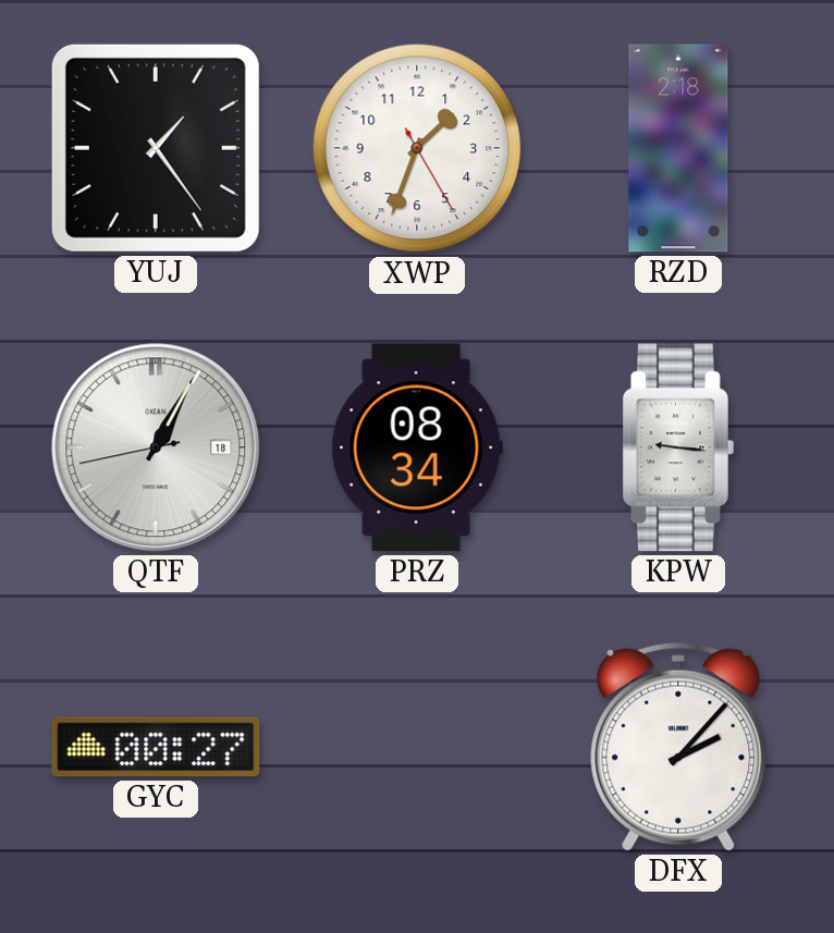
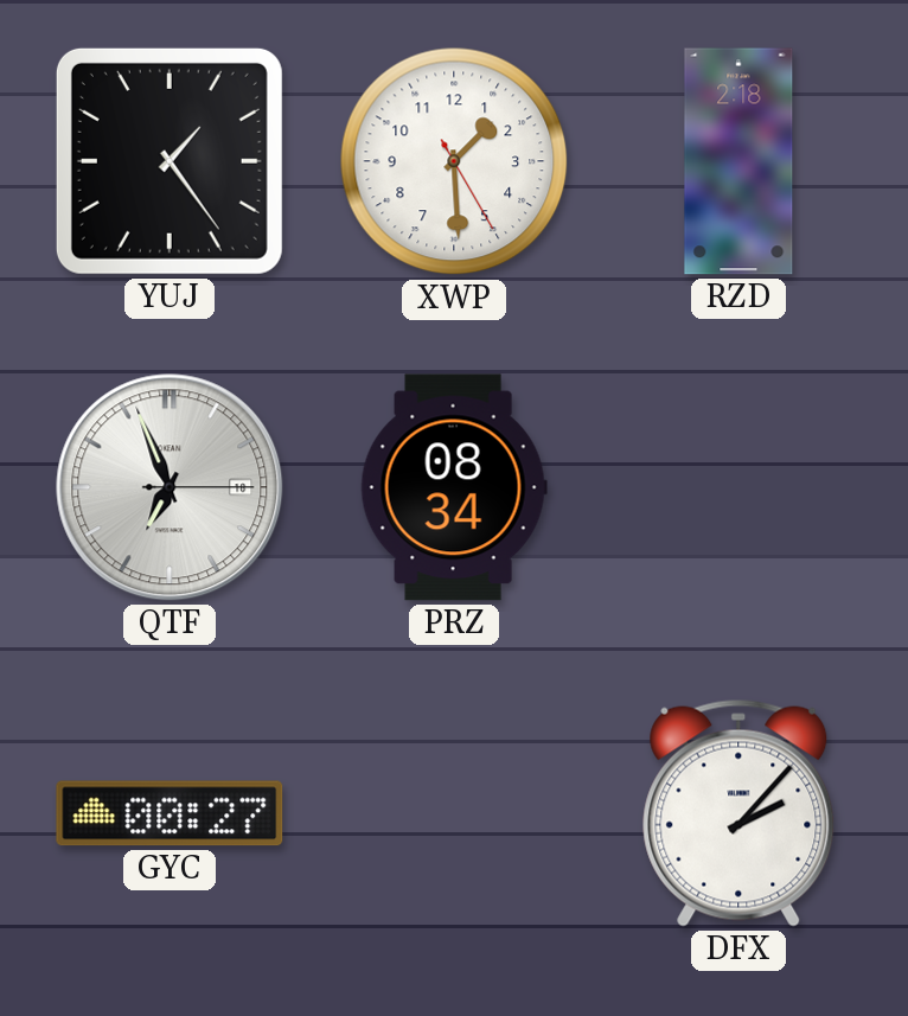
XWP: 1:33 -> 1:29 (454, 161)
QTF: 1:04 -> 6:56 (170, 487)
KPW: 9:16 -> none (678, 447)
